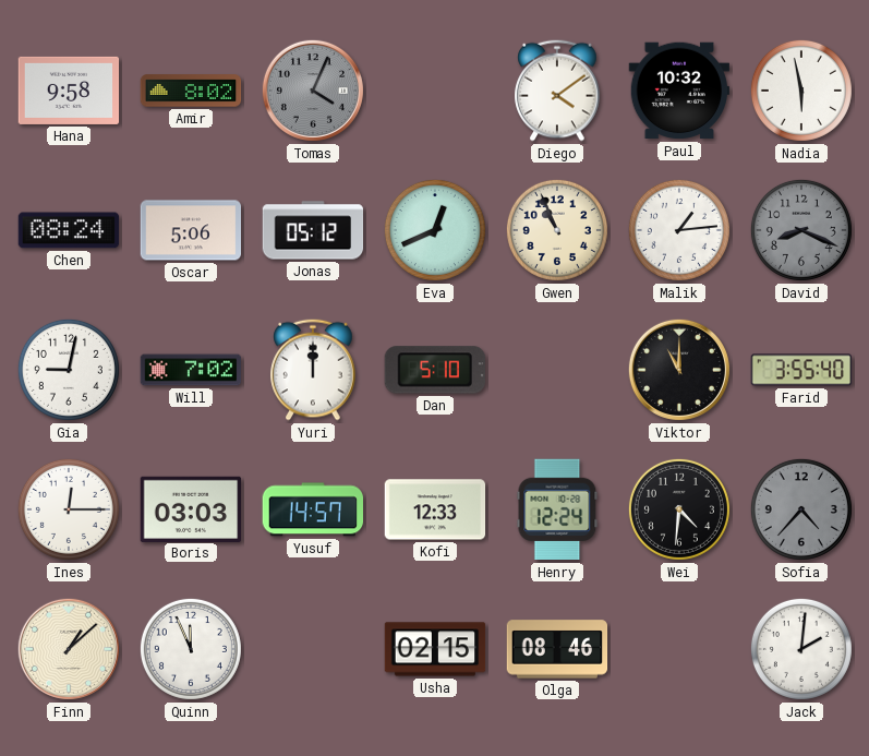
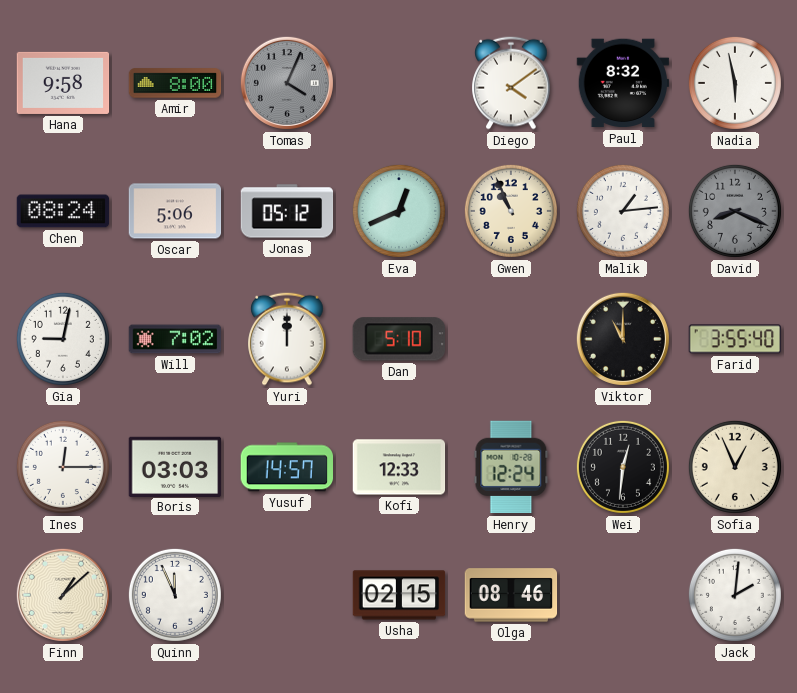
Amir: 8:02 -> 8:00 (175, 83)
Paul: 10:32 -> 8:32 (623, 83)
Wei: 4:31 -> 12:31 (623, 467)
Sofia: 4:37 -> 12:56 (735, 467)
Sofia dial: grey -> cream (735, 467)
